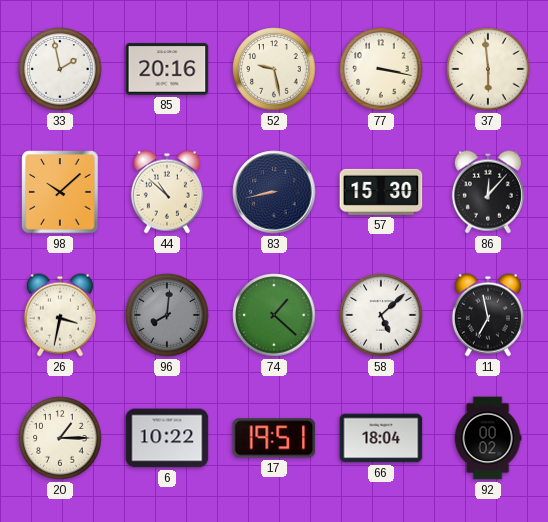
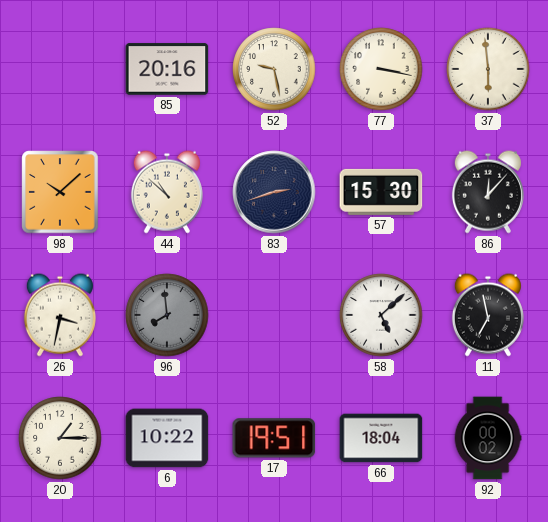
33: 1:58 -> none (60, 69)
83: 8:43 -> 2:42 (274, 192)
96: 8:01 -> 7:59 (167, 315)
74: 1:22 -> none (274, 315)
